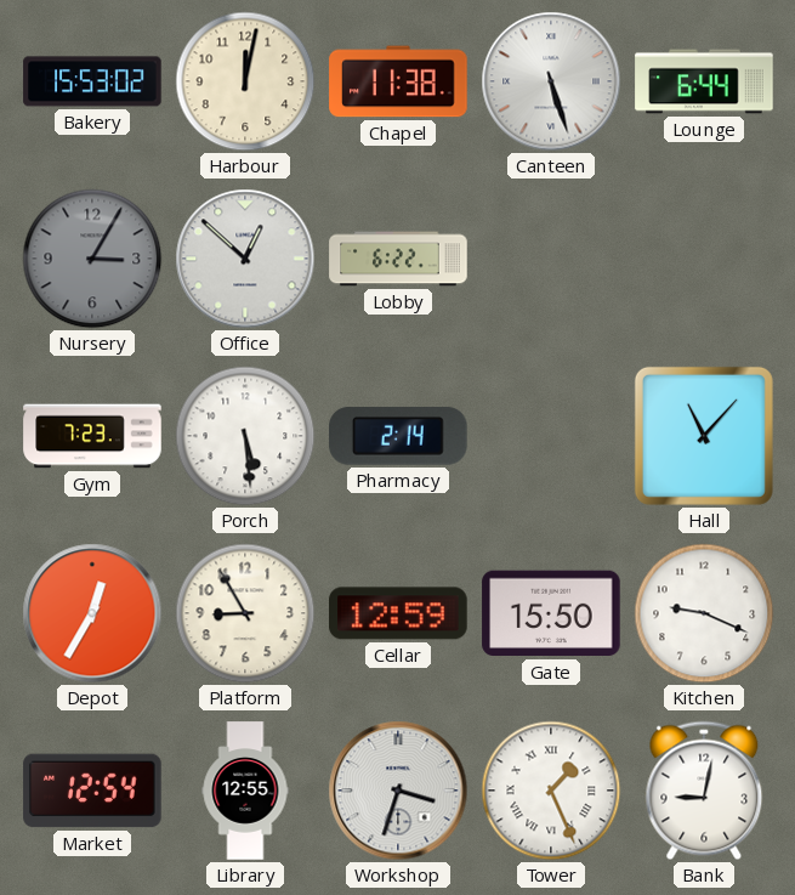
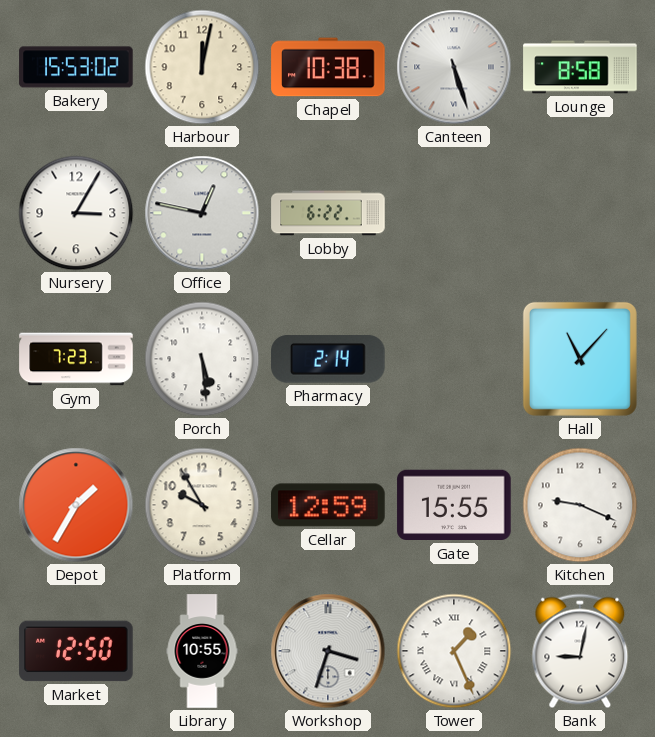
Chapel: 11:38 -> 10:38 (328, 67)
Lounge: 6:44 -> 8:58 (580, 67)
Nursery dial: grey -> white (76, 213)
Office: 12:52 -> 12:47 (202, 213)
Depot: 12:35 -> 1:35 (76, 505)
Platform: 8:55 -> 9:55 (202, 505)
Gate: 15:50 -> 15:55 (454, 505)
Market: 12:54 -> 12:50 (76, 651)
Library: 12:55 -> 10:55 (202, 651)
